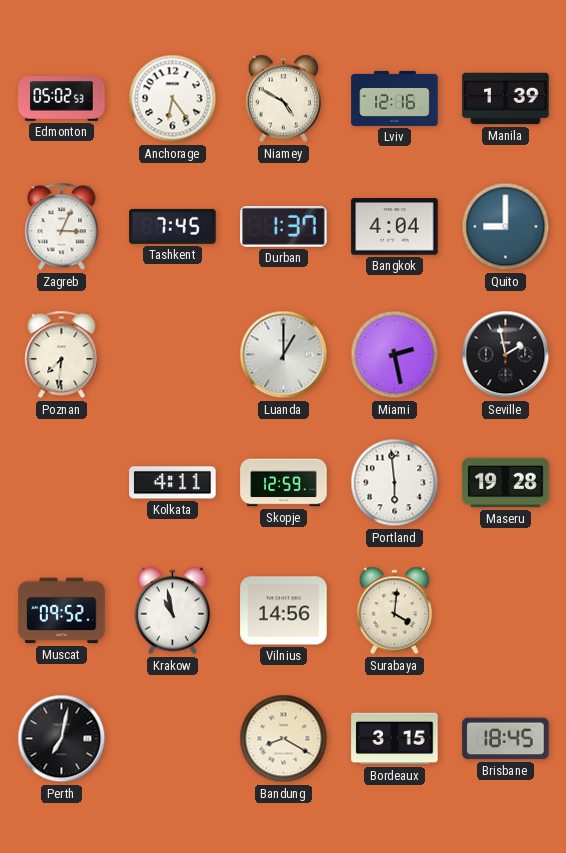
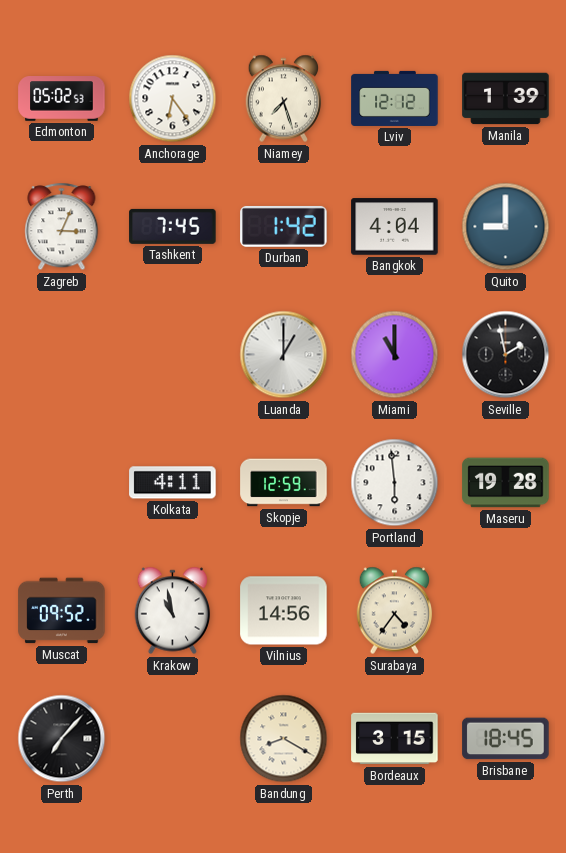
Niamey: 4:50 -> 7:27 (284, 99)
Lviv: 12:16 -> 12:12 (395, 98)
Durban: 1:37 -> 1:42 (284, 226)
Poznan: 7:31 -> none (62, 355)
Miami: 2:28 -> 11:00 (395, 355)
Surabaya: 4:01 -> 4:36 (395, 611)
Perth: 7:02 -> 7:07 (62, 739)
